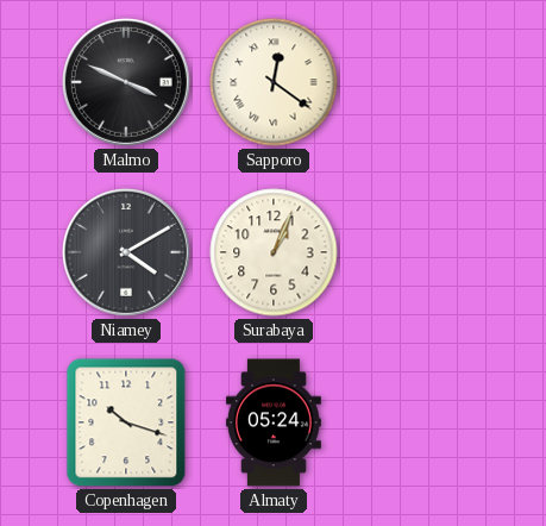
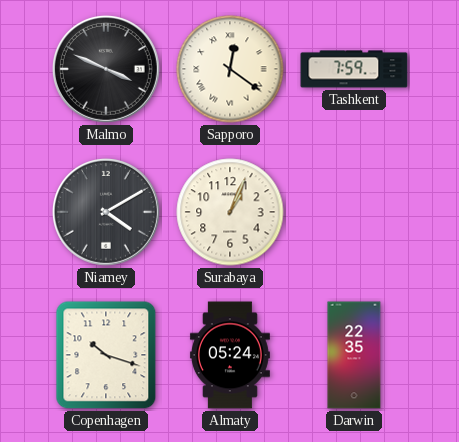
Tashkent: none -> 7:59 (354, 69)
Darwin: none -> 22:35 (354, 355)
